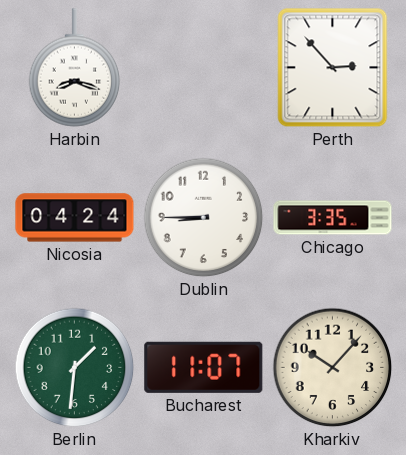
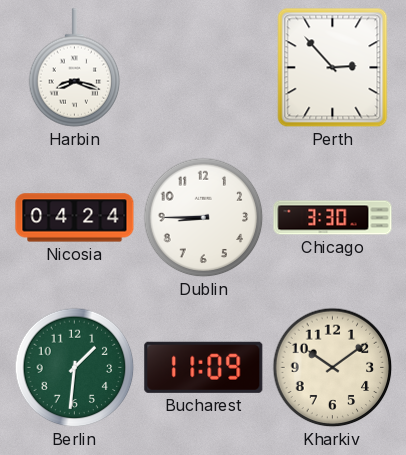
Chicago: 3:35 -> 3:30 (333, 218)
Bucharest: 11:07 -> 11:09 (204, 367)
Kharkiv: 10:07 -> 10:09 (333, 368)
